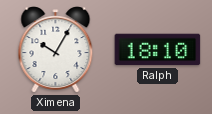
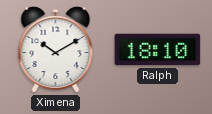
Ximena: 10:05 -> 10:10 (56, 50)
